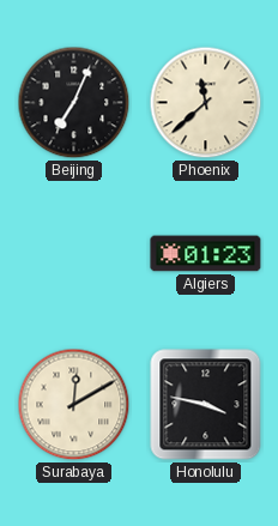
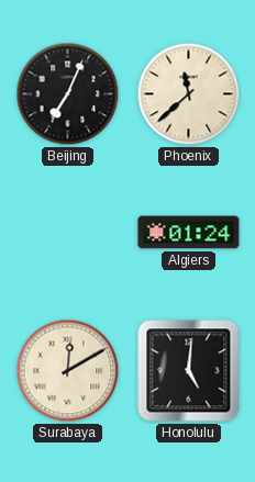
Algiers: 01:23 -> 01:24 (189, 233)
Honolulu: 3:47 -> 5:01 (189, 371)
